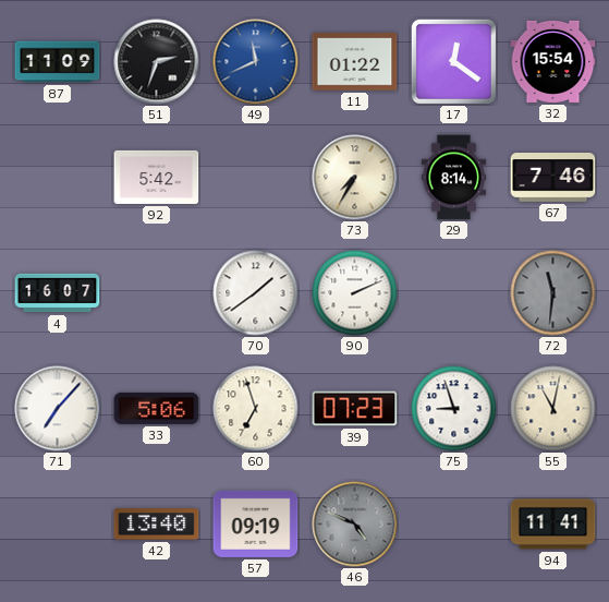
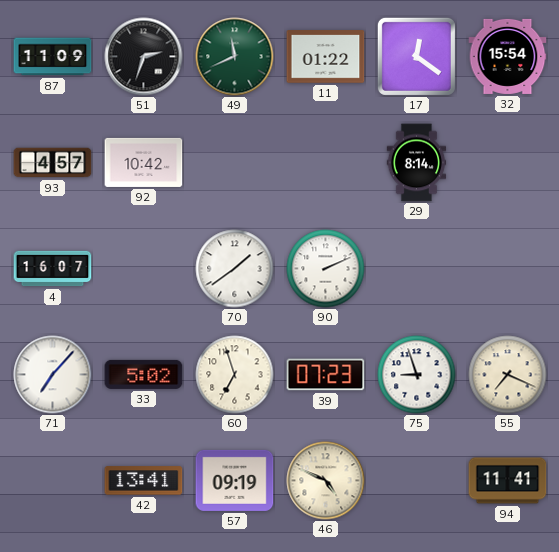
49 dial: blue -> green (235, 57)
93: none -> 4:57 (53, 163)
92: 5:42 -> 10:42 (144, 162)
73: 7:35 -> none (355, 178)
67: 7:46 -> none (553, 178)
72: 11:31 -> none (553, 293)
33: 5:06 -> 5:02 (144, 374)
55: 11:02 -> 7:19 (508, 375)
42: 13:40 -> 13:41 (144, 481)
46 dial: grey -> cream (326, 481)
